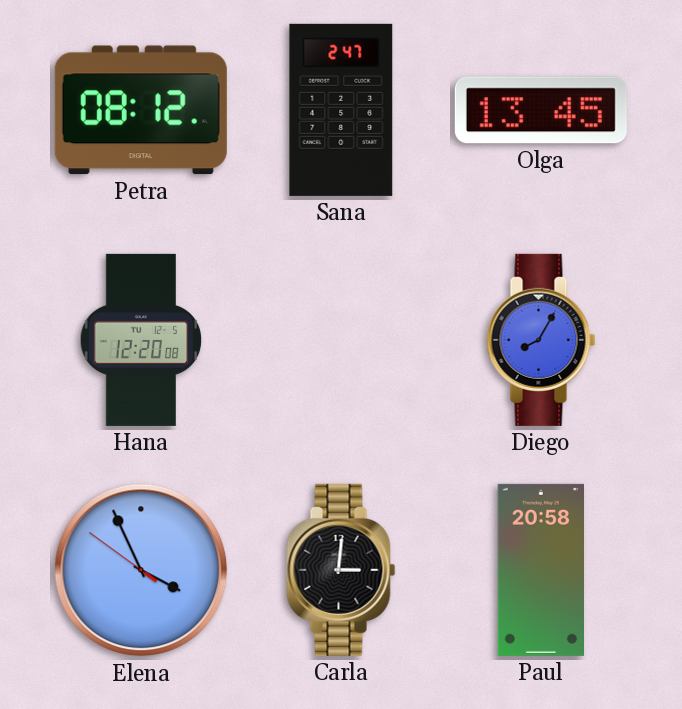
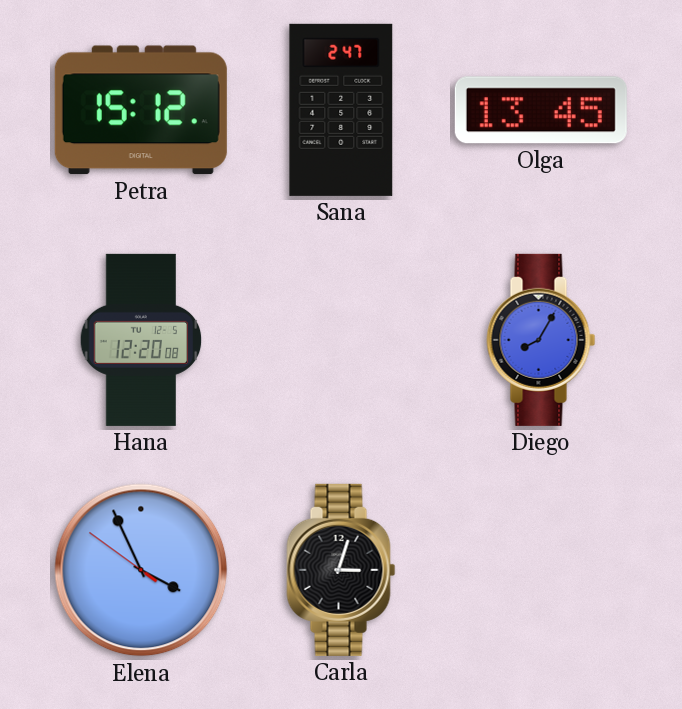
Petra: 08:12 -> 15:12 (141, 110)
Carla: 3:01 -> 3:03 (341, 570)
Paul: 20:58 -> none (540, 570)
